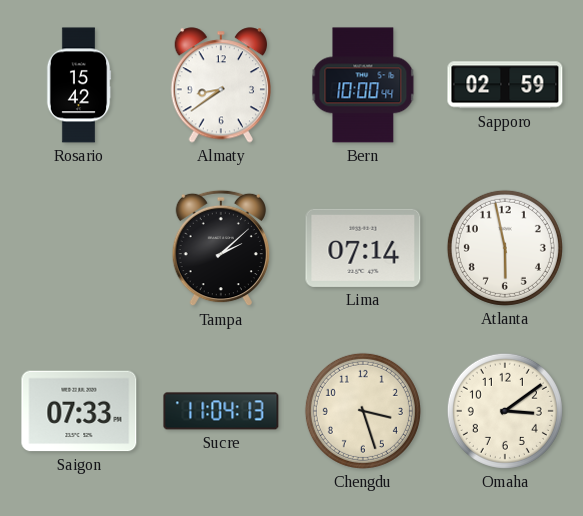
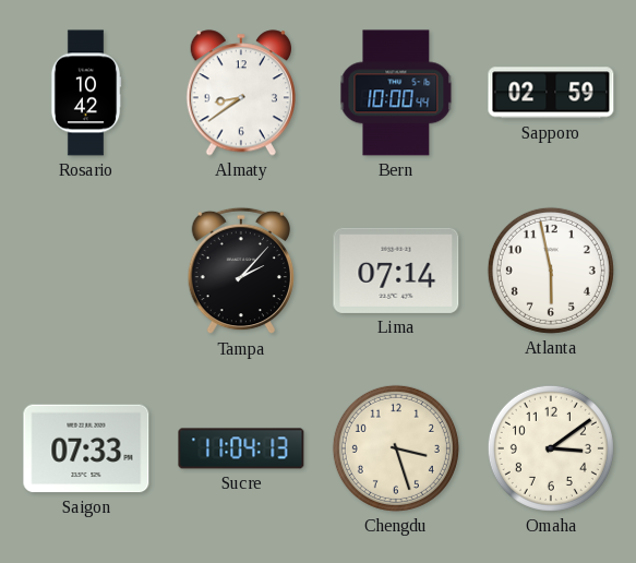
Rosario: 15:42 -> 10:42 (86, 93)
Tampa: 2:08 -> 2:07 (241, 271)
